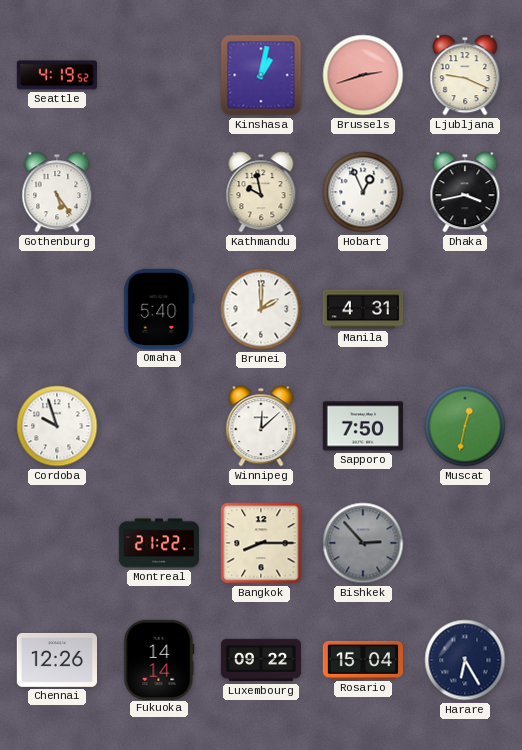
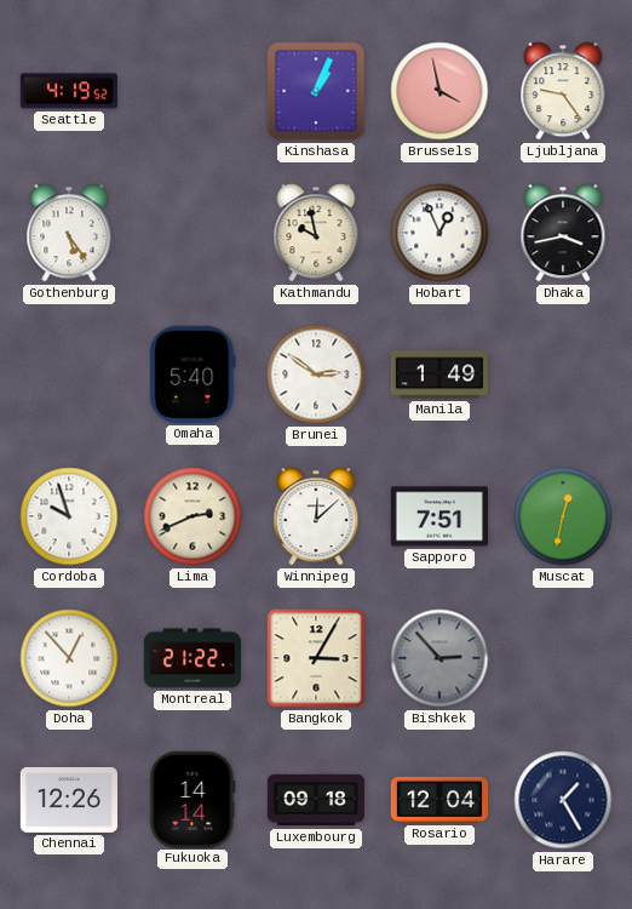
Kinshasa: 1:02 -> 1:04 (316, 91)
Brussels: 2:42 -> 3:58 (439, 91)
Ljubljana: 9:19 -> 9:24 (563, 91)
Brunei: 2:00 -> 2:51 (316, 375)
Manila: 4:31 -> 1:49 (439, 375)
Lima: none -> 2:41 (193, 516)
Sapporo: 7:50 -> 7:51 (438, 516)
Doha: none -> 12:53 (69, 658)
Bangkok: 8:15 -> 3:05 (316, 658)
Luxembourg: 09:22 -> 09:18 (316, 800)
Rosario: 15:04 -> 12:04 (439, 800)
Harare: 6:25 -> 1:25 (563, 800)
